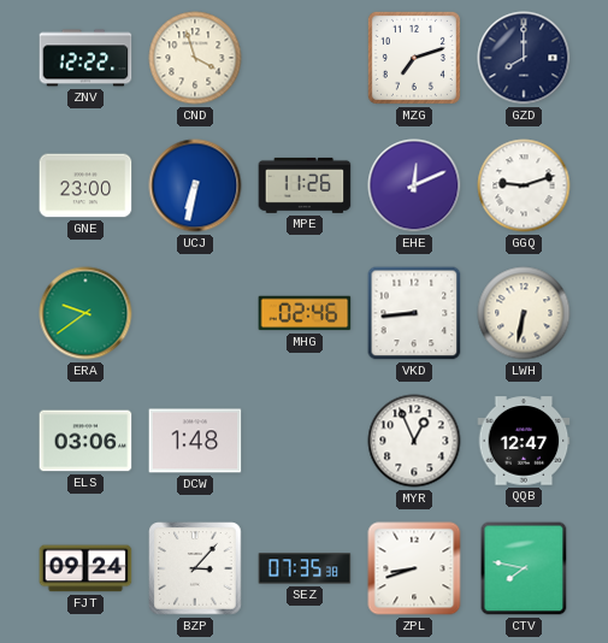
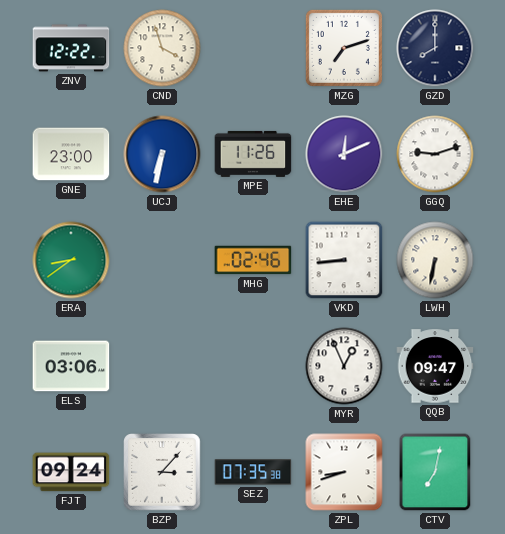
ERA: 9:39 -> 8:39 (71, 260)
DCW: 1:48 -> none (195, 441)
QQB: 12:47 -> 09:47 (435, 366)
CTV: 7:47 -> 7:02 (435, 472)
